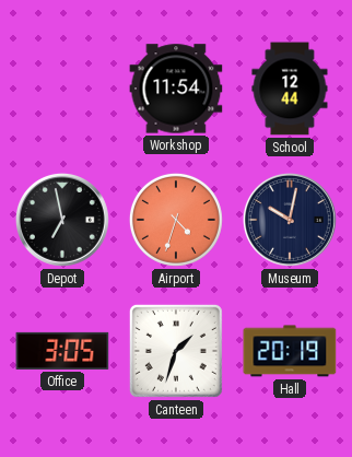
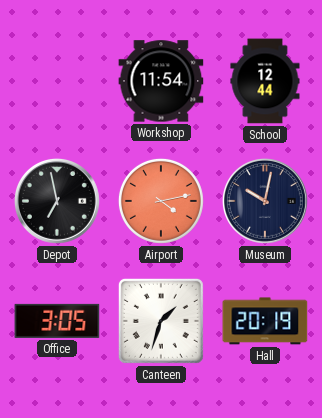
Airport: 4:33 -> 4:13 (161, 201)
